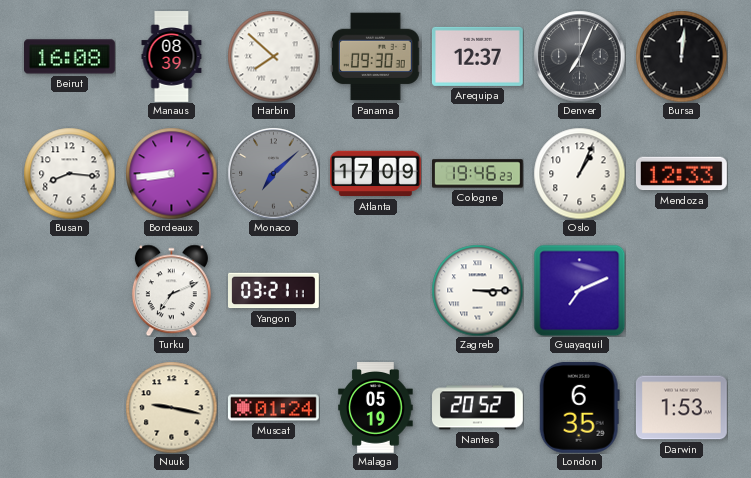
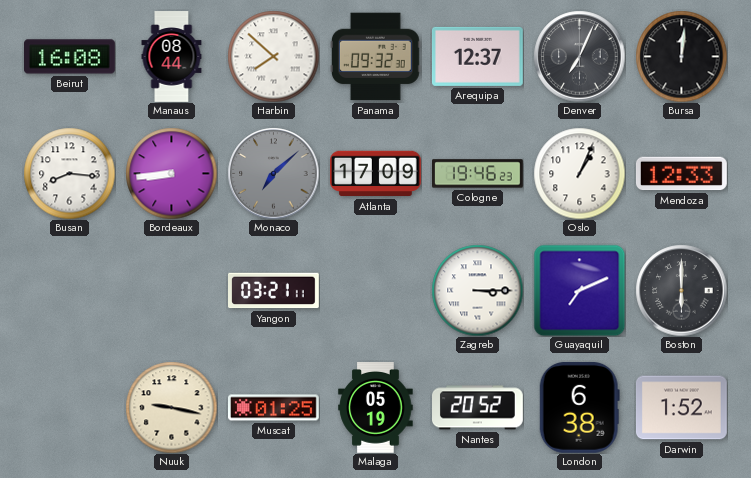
Manaus: 08:39 -> 08:44 (172, 57)
Panama: 09:30 -> 09:32 (375, 57)
Turku: 7:11 -> none (171, 290)
Boston: none -> 6:00 (681, 290)
Muscat: 01:24 -> 01:25 (274, 408)
London: 6:35 -> 6:38 (579, 407)
Darwin: 1:53 -> 1:52 (681, 408)
